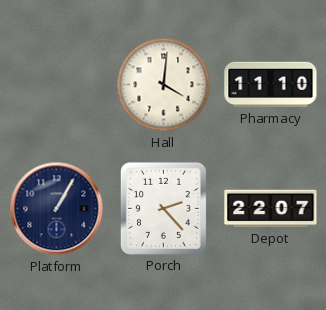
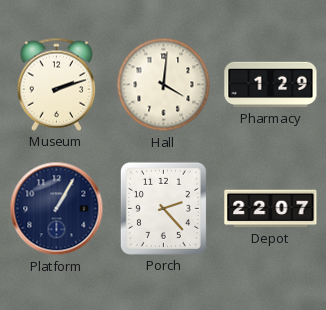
Museum: none -> 2:12 (57, 84)
Pharmacy: 11:10 -> 1:29 (271, 85)
